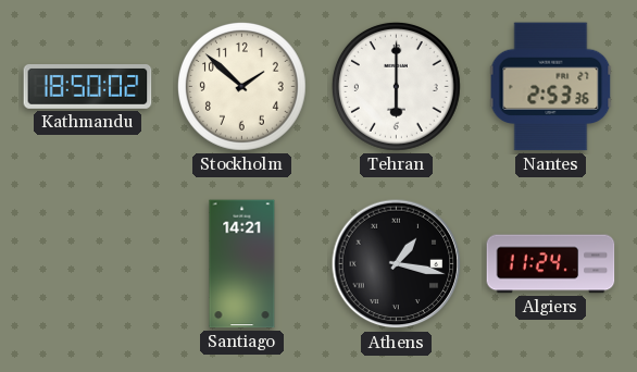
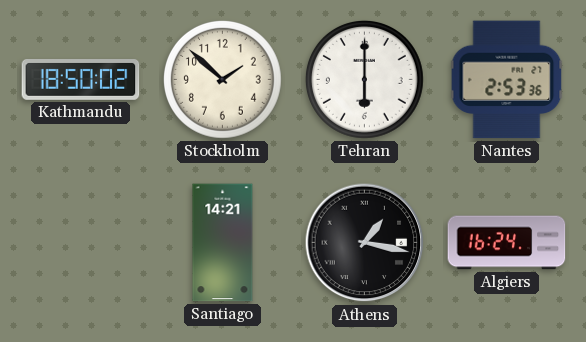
Algiers: 11:24 -> 16:24 (507, 243)
